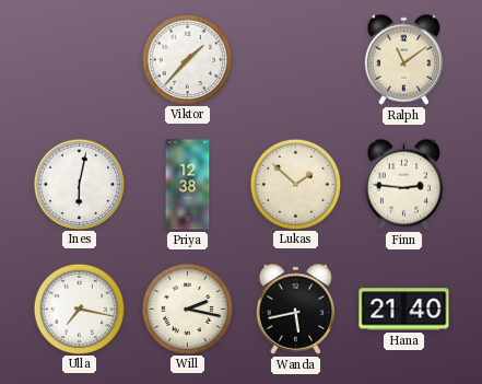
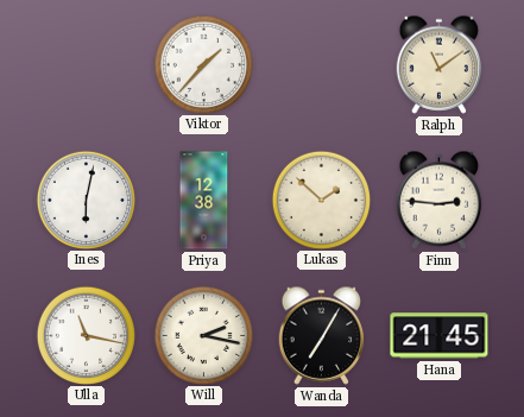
Ulla: 7:17 -> 11:17 (86, 335)
Wanda: 5:43 -> 7:05 (322, 335)
Hana: 21:40 -> 21:45 (440, 336)
